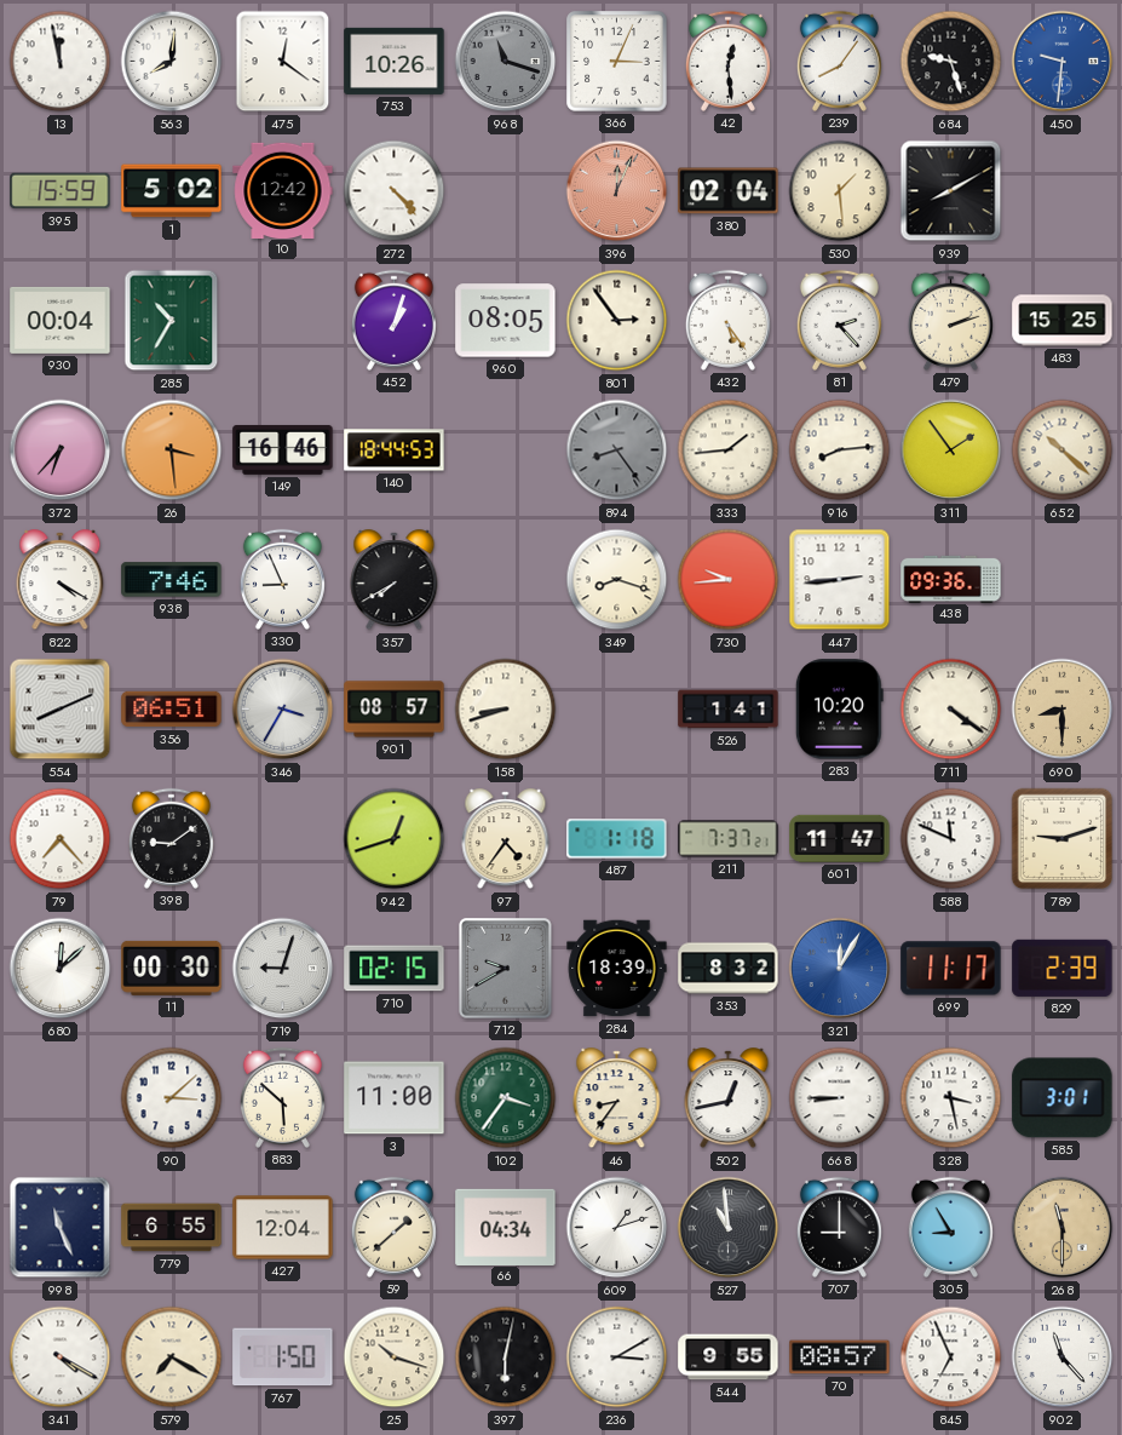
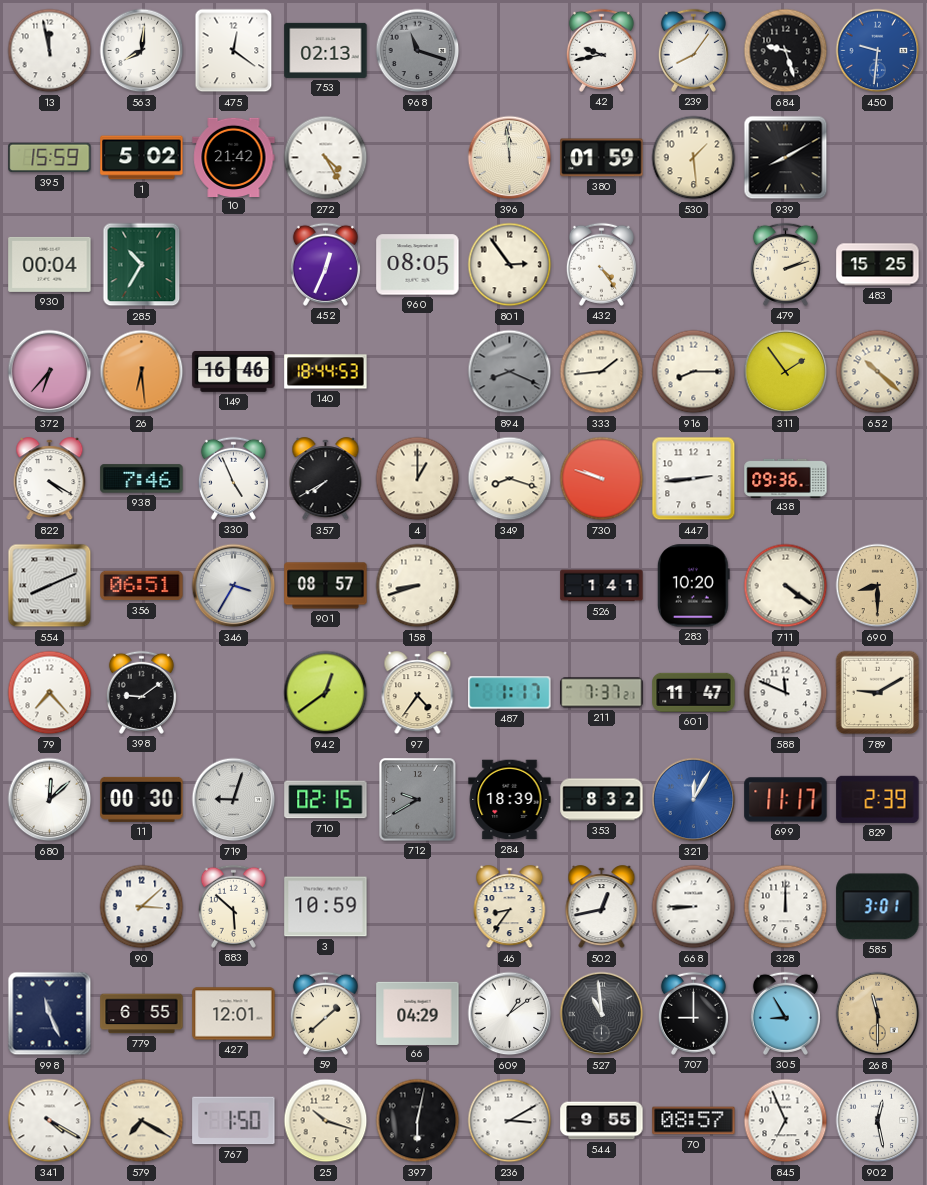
753: 10:26 -> 02:13 (326, 50)
366: 3:04 -> none (617, 62)
42: 12:29 -> 9:43 (601, 50)
10: 12:42 -> 21:42 (234, 157)
272: 4:23 -> 4:25 (326, 158)
396: 12:04 -> 11:59 (510, 158)
396 dial: salmon -> cream (510, 158)
380: 02:04 -> 01:59 (602, 158)
452: 1:03 -> 12:34 (325, 264)
432: 5:24 -> 4:24 (601, 264)
81: 2:23 -> none (839, 320)
26: 3:29 -> 6:29 (142, 372)
894: 8:24 -> 8:19 (510, 372)
916: 8:14 -> 8:15 (694, 372)
330: 8:56 -> 4:56 (233, 478)
4: none -> 1:00 (418, 479)
730: 9:44 -> 9:48 (602, 479)
942: 12:42 -> 12:39 (326, 693)
487: 1:18 -> 1:17 (510, 693)
789: 9:12 -> 9:10 (878, 693)
3: 11:00 -> 10:59 (326, 907)
102: 3:36 -> none (506, 1098)
328: 3:28 -> 12:00 (786, 907)
427: 12:04 -> 12:01 (234, 1014)
66: 04:34 -> 04:29 (418, 1013)
609: 1:12 -> 1:09 (510, 1014)
902: 11:23 -> 12:28 (878, 1121)
